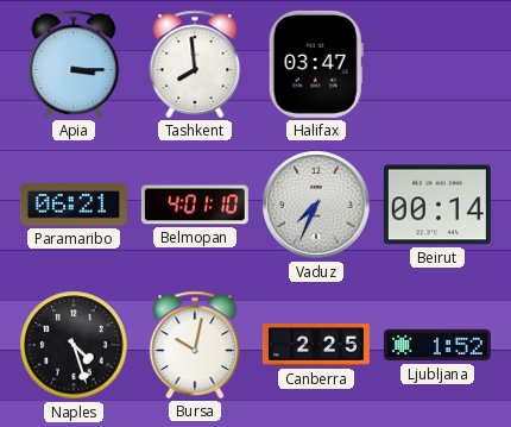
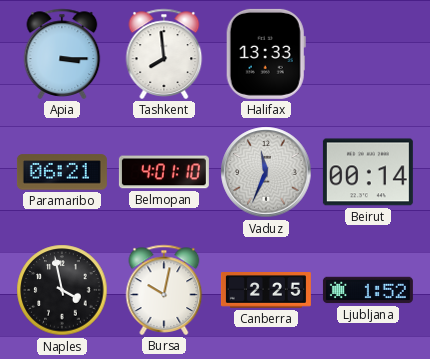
Halifax: 03:47 -> 13:33 (266, 54)
Vaduz: 7:34 -> 11:34 (266, 172)
Naples: 4:27 -> 3:58 (62, 290)
